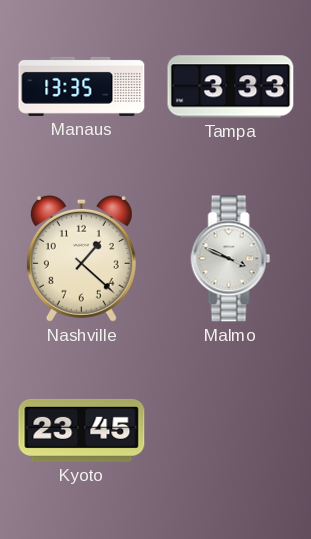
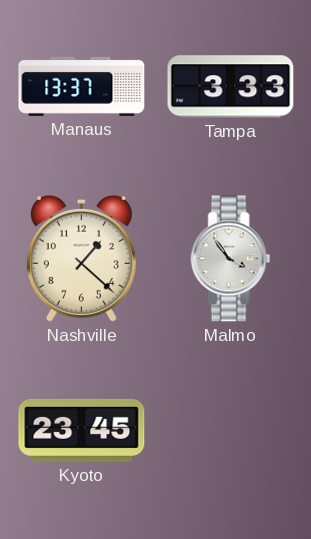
Manaus: 13:35 -> 13:37 (82, 86)
Malmo: 3:49 -> 3:54 (231, 259)
